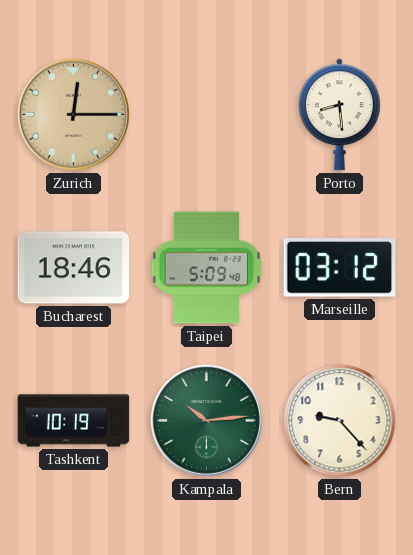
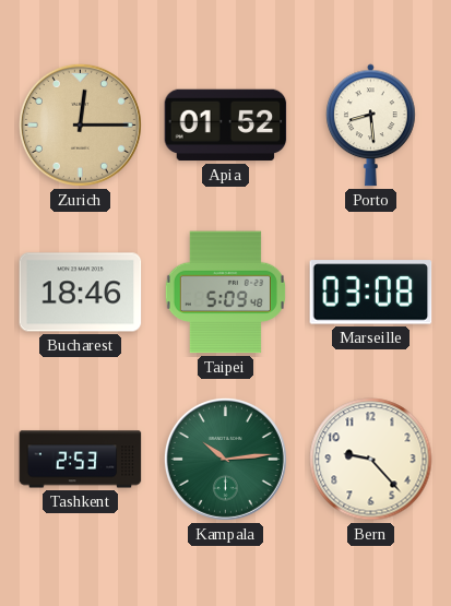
Apia: none -> 01:52 (226, 126)
Marseille: 03:12 -> 03:08 (371, 293)
Tashkent: 10:19 -> 2:53 (81, 460)
